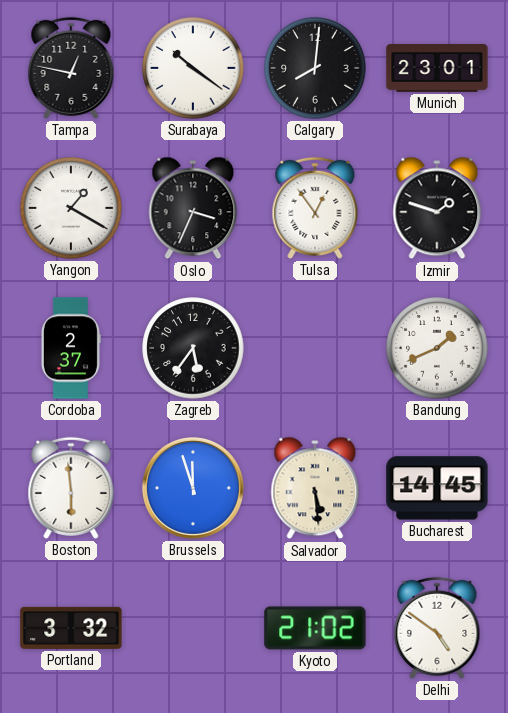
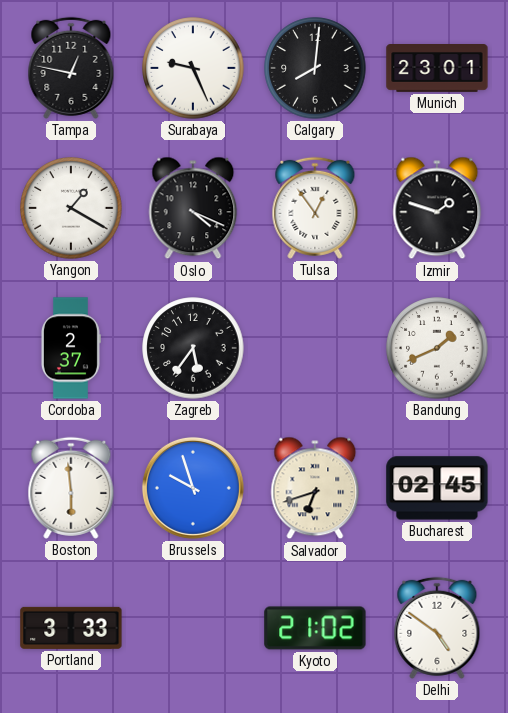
Surabaya: 10:21 -> 9:26 (193, 68)
Oslo: 3:34 -> 4:19 (193, 208)
Brussels: 11:57 -> 9:57 (193, 488)
Salvador: 5:29 -> 6:42 (315, 488)
Bucharest: 14:45 -> 02:45 (437, 488)
Portland: 3:32 -> 3:33 (71, 628)
